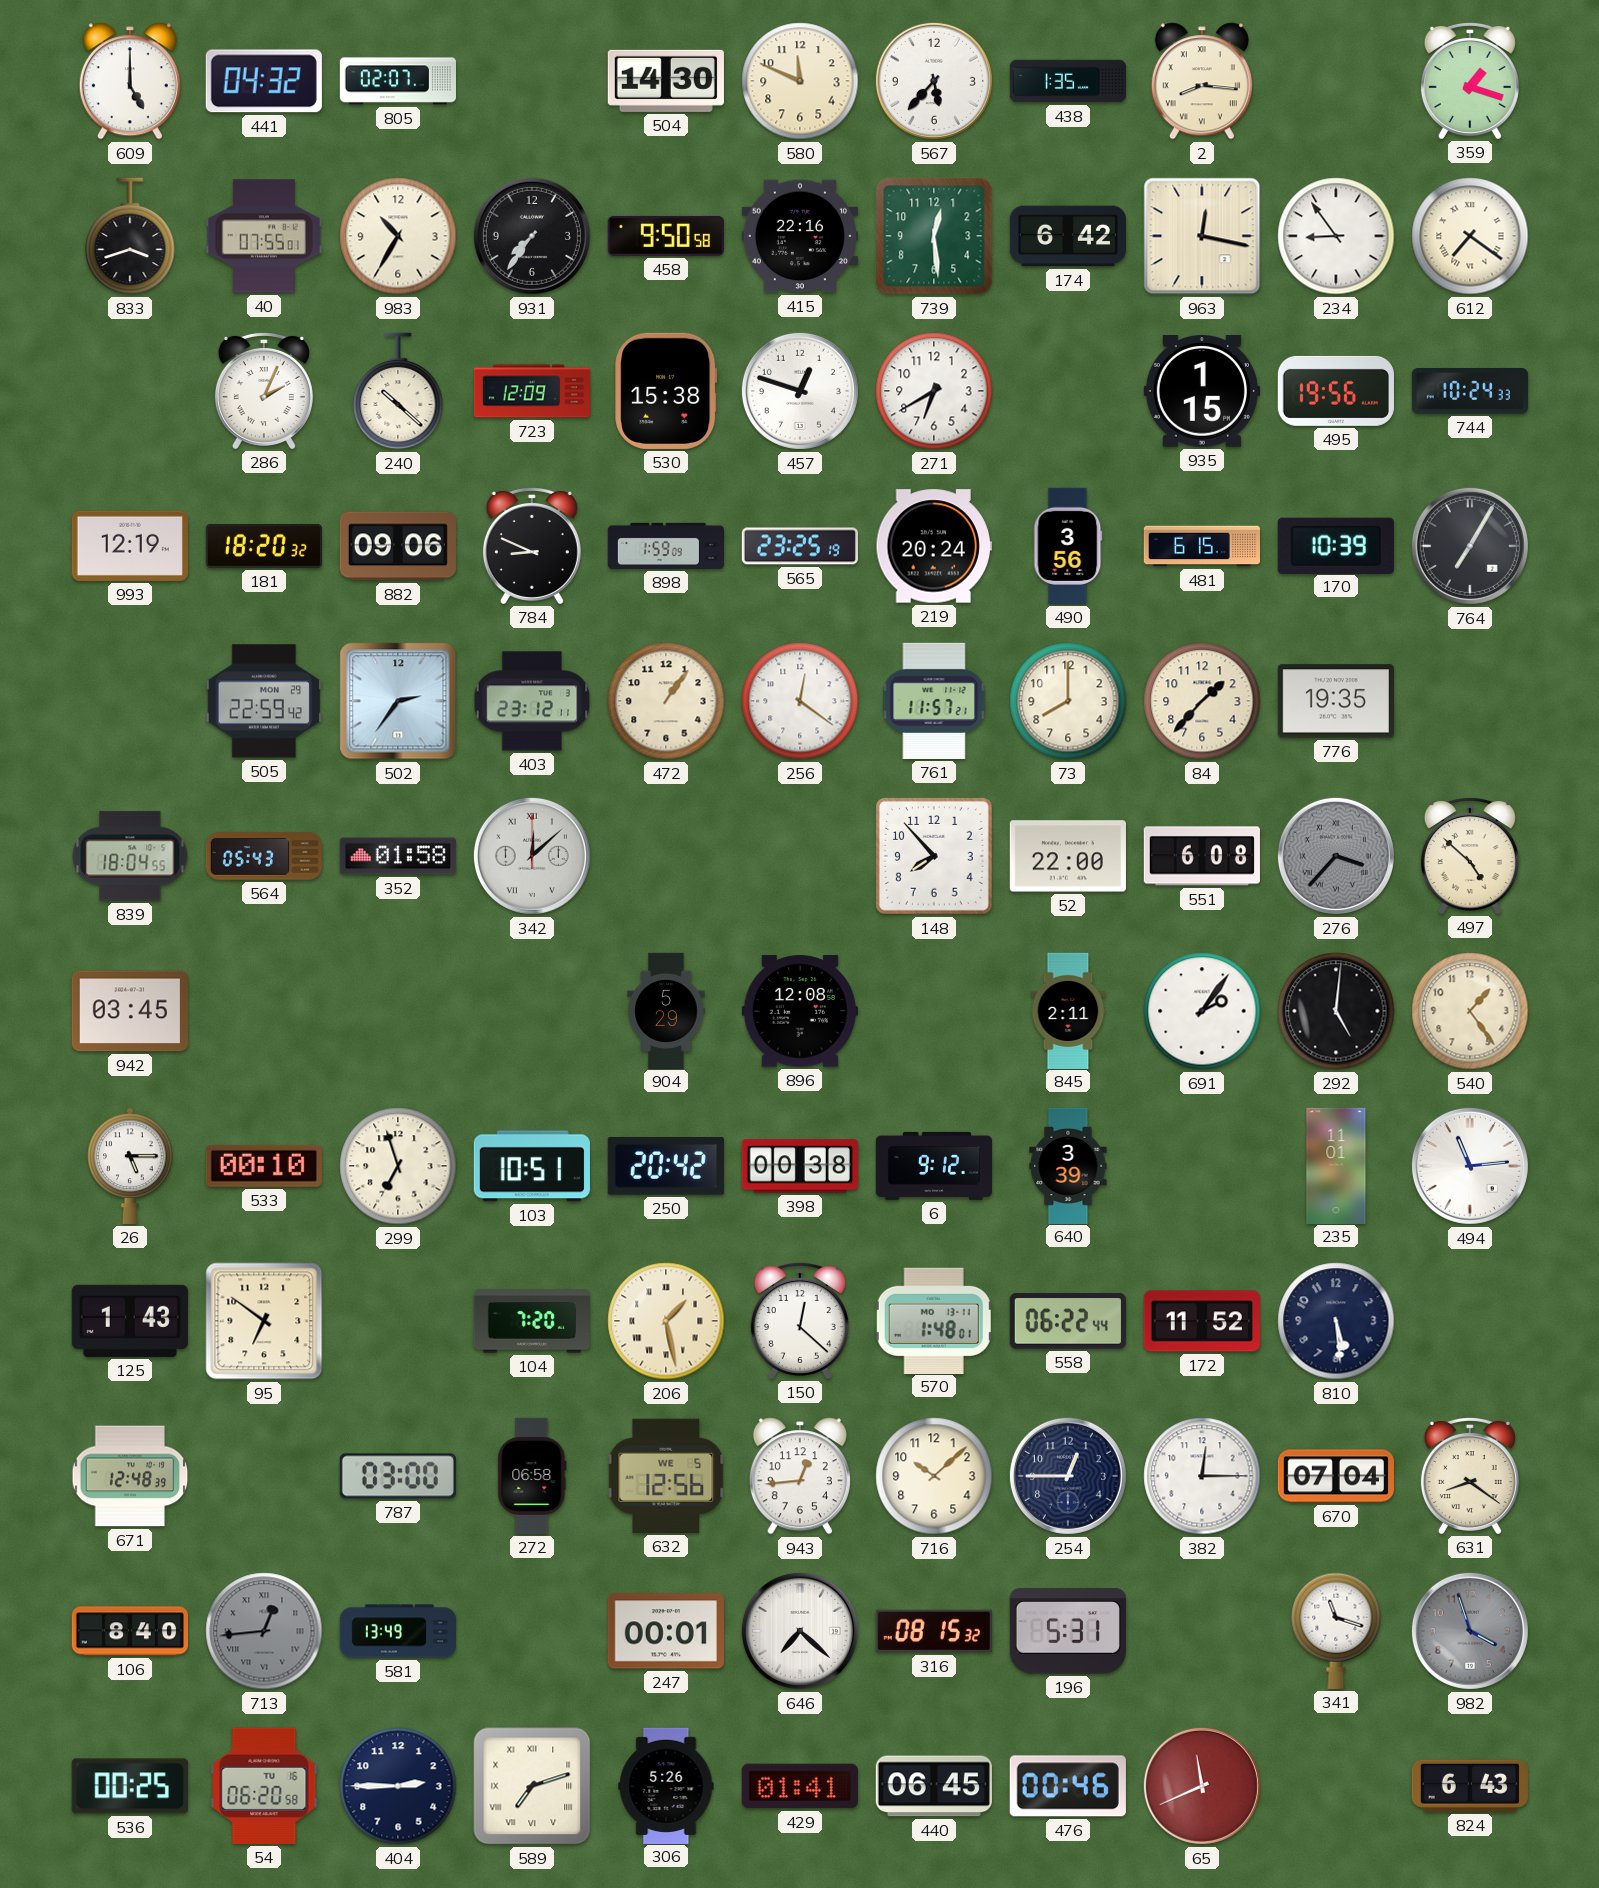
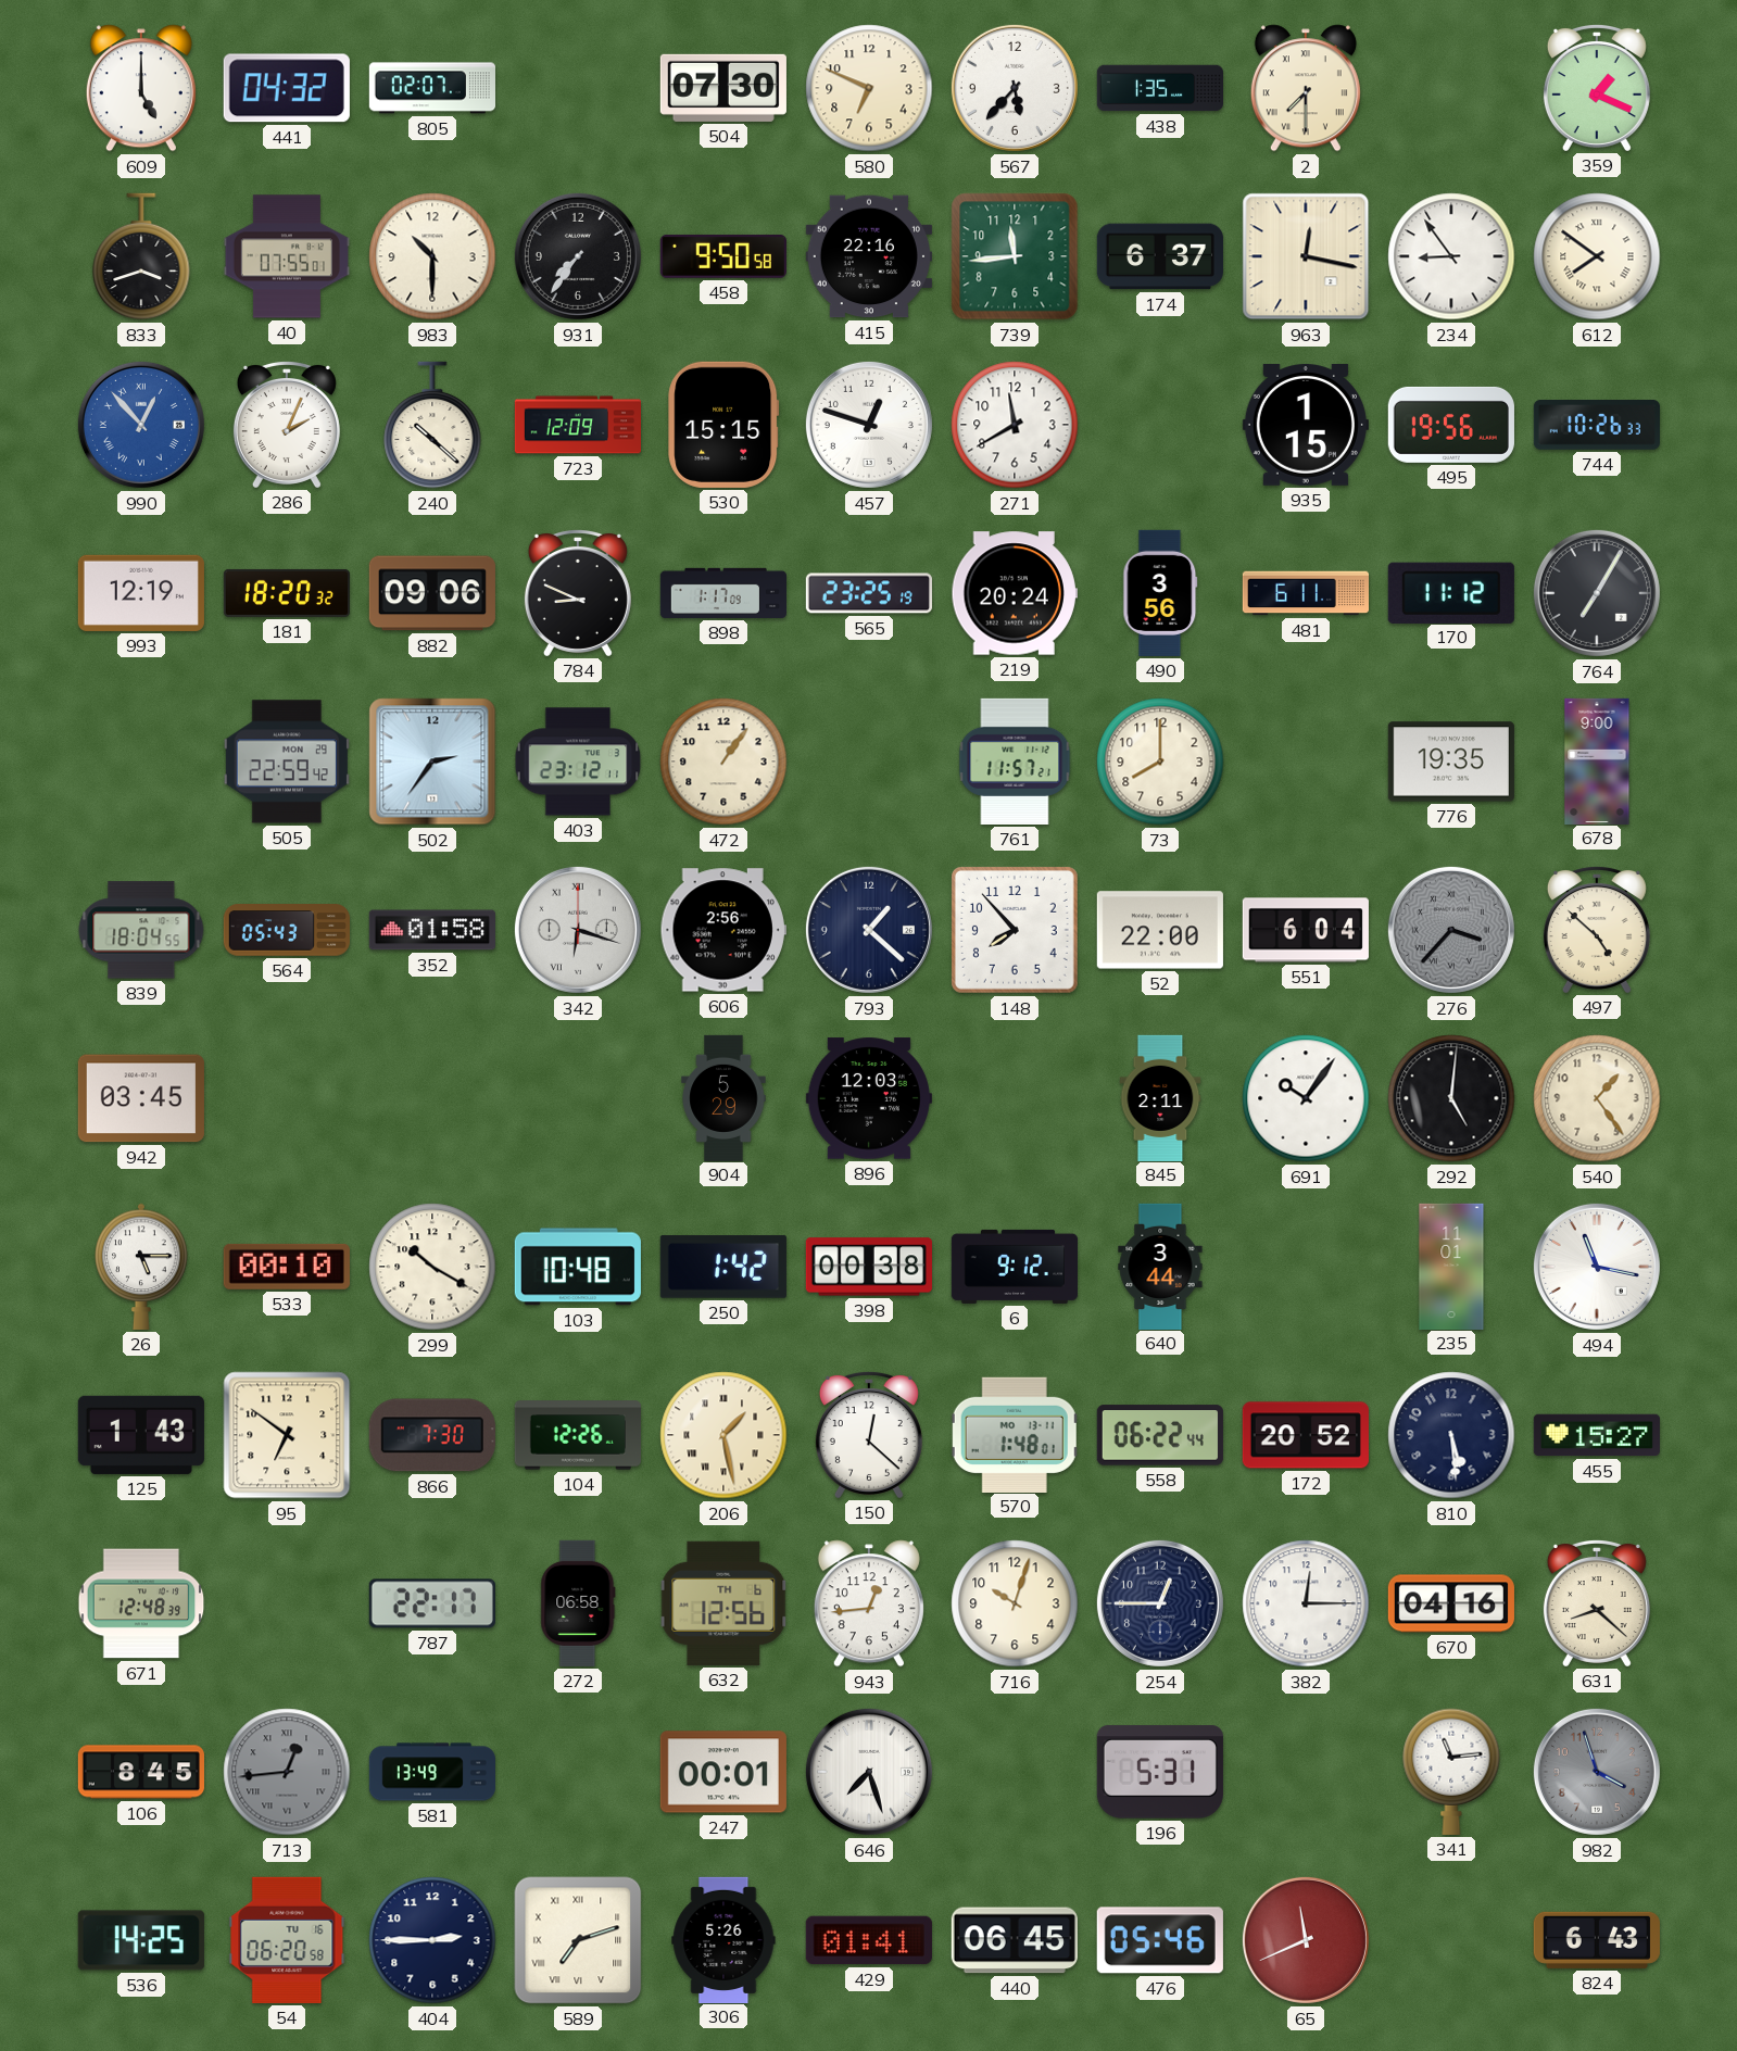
504: 14:30 -> 07:30 (723, 88)
580: 11:49 -> 6:49 (869, 88)
2: 8:16 -> 7:30 (1306, 88)
359: 1:18 -> 1:19 (1597, 87)
983: 10:35 -> 10:30 (432, 256)
739: 12:29 -> 11:44 (1015, 256)
174: 6:42 -> 6:37 (1160, 256)
612: 7:21 -> 7:51 (1597, 256)
990: none -> 12:53 (141, 425)
530: 15:38 -> 15:15 (723, 425)
271: 6:40 -> 11:40 (1015, 425)
744: 10:24 -> 10:26 (1597, 426)
898: 1:59 -> 1:17 (722, 593)
481: 6:15 -> 6:11 (1305, 593)
170: 10:39 -> 11:12 (1451, 592)
256: 12:21 -> none (800, 701)
84: 1:37 -> none (1202, 701)
678: none -> 9:00 (1597, 760)
342: 12:08 -> 6:18 (578, 930)
606: none -> 2:56 (723, 930)
793: none -> 1:22 (869, 930)
551: 6:08 -> 6:04 (1306, 930)
896: 12:08 -> 12:03 (869, 1098)
691: 2:06 -> 10:06 (1306, 1098)
299: 6:57 -> 10:20 (432, 1267)
103: 10:51 -> 10:48 (578, 1267)
250: 20:42 -> 1:42 (723, 1267)
640: 3:39 -> 3:44 (1160, 1266)
494: 11:14 -> 11:17 (1597, 1267)
866: none -> 7:30 (432, 1435)
104: 7:20 -> 12:26 (578, 1435)
172: 11:52 -> 20:52 (1306, 1435)
455: none -> 15:27 (1597, 1435)
787: 03:00 -> 22:17 (432, 1603)
632 date: WE 5 -> TH 6 (723, 1603)
716: 10:08 -> 10:03 (1015, 1603)
670: 07:04 -> 04:16 (1451, 1603)
631: 8:21 -> 8:22 (1597, 1602)
106: 8:40 -> 8:45 (140, 1772)
646: 7:22 -> 7:27 (869, 1772)
316: 08:15 -> none (934, 1631)
341: 11:18 -> 11:14 (1451, 1772)
536: 00:25 -> 14:25 (141, 1940)
476: 00:46 -> 05:46 (1160, 1940)
